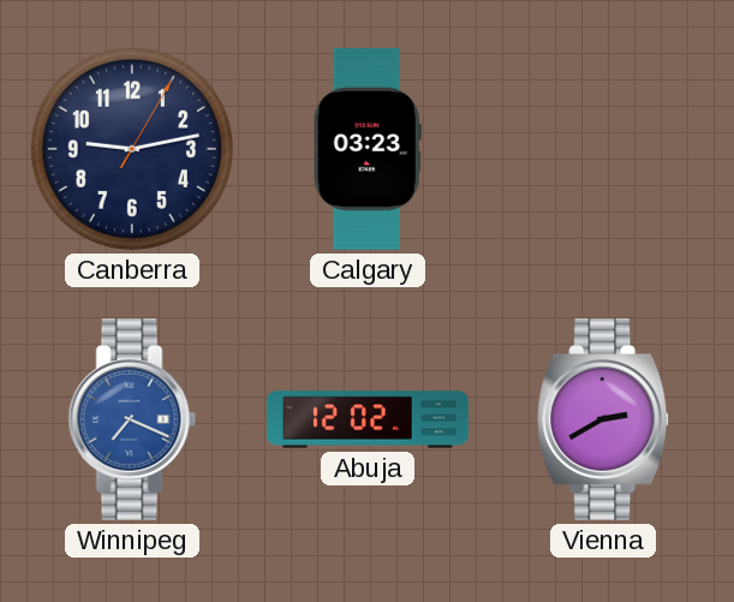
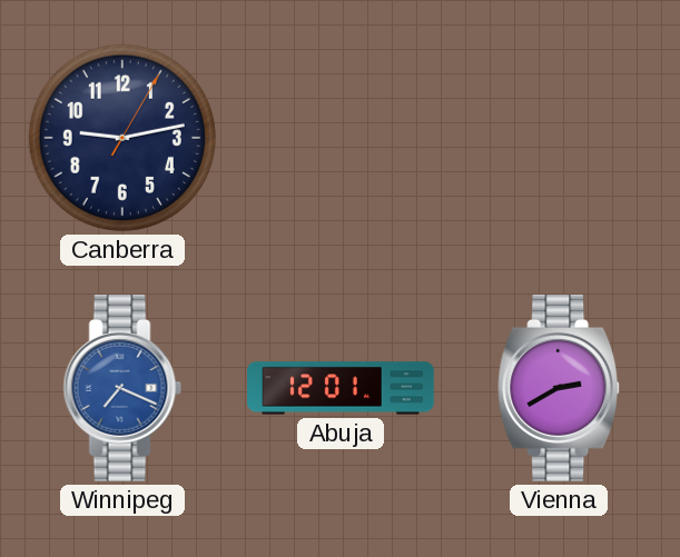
Calgary: 03:23 -> none (368, 150)
Abuja: 12:02 -> 12:01 (341, 388)
